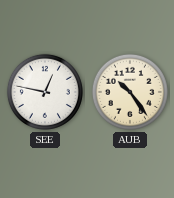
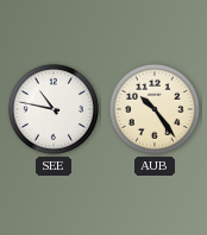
SEE: 12:47 -> 10:47 (54, 109)
